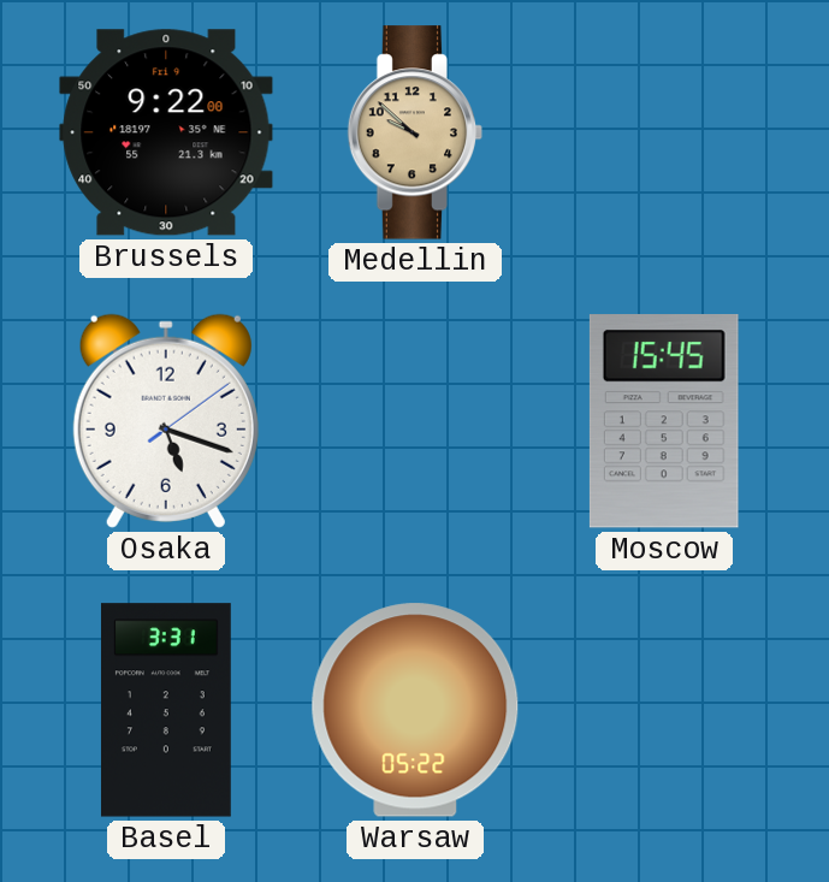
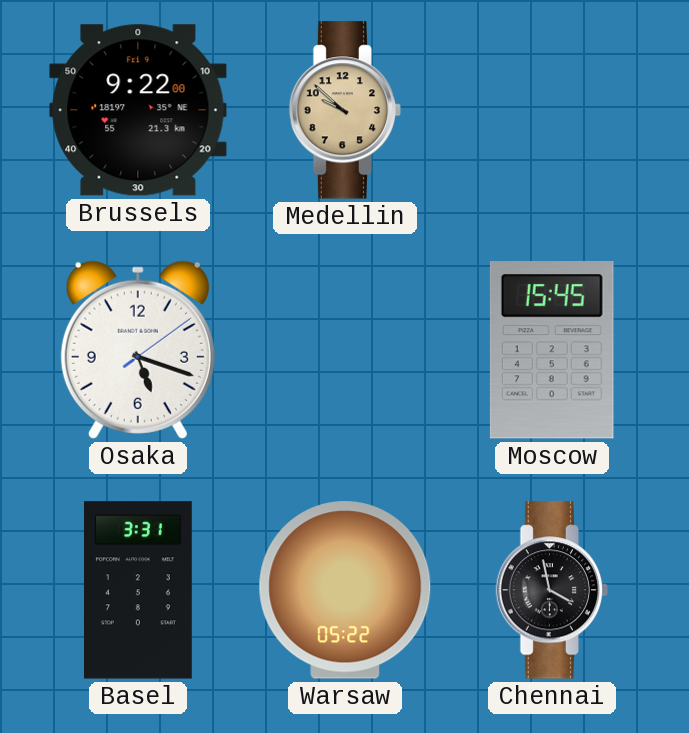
Chennai: none -> 3:58 (552, 590)
